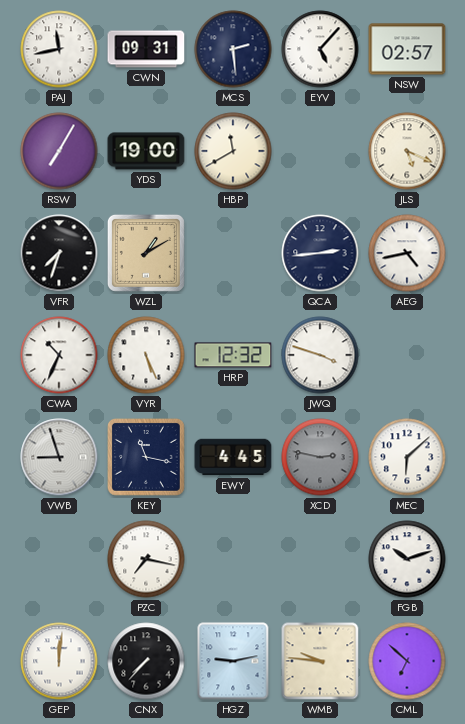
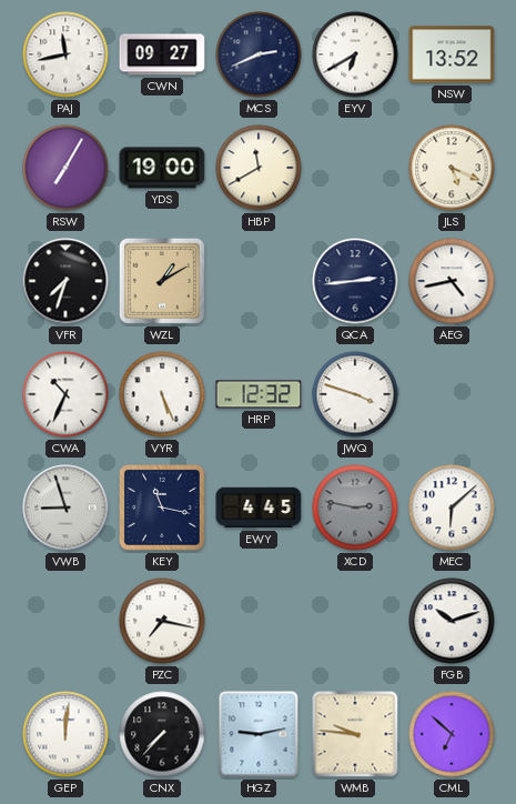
CWN: 09:31 -> 09:27 (162, 54)
MCS: 2:29 -> 2:41 (259, 54)
EYV: 5:07 -> 6:40 (355, 54)
NSW: 02:57 -> 13:52 (452, 54)
